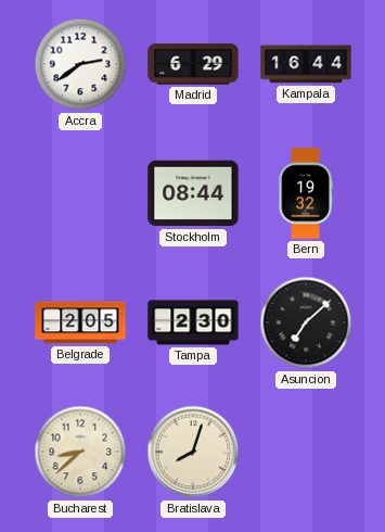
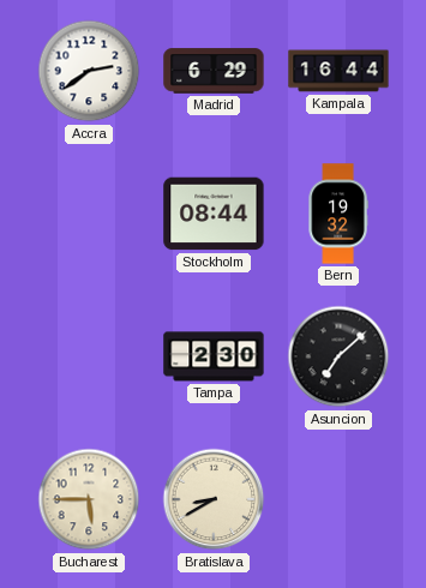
Belgrade: 2:05 -> none (80, 322)
Bucharest: 8:38 -> 5:45 (89, 499)
Bratislava: 8:03 -> 8:40 (214, 499)
